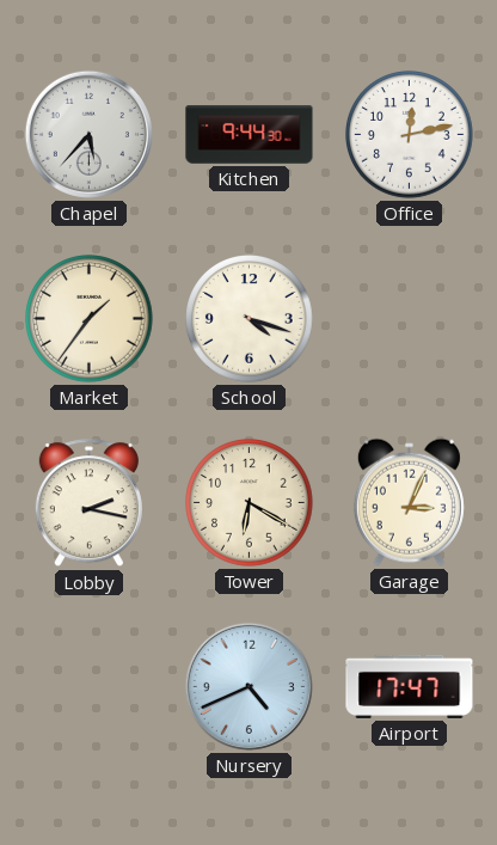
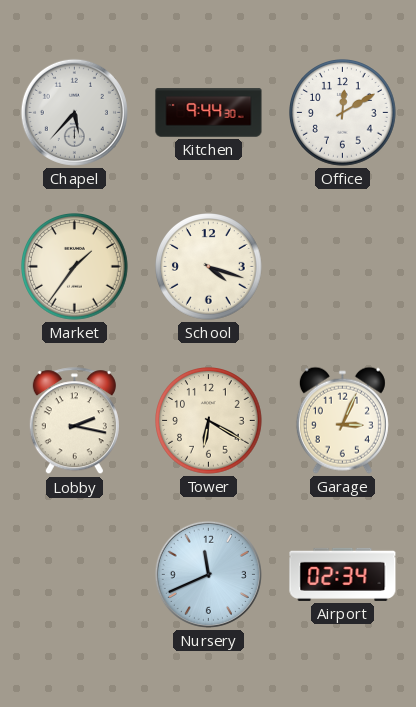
Office: 12:13 -> 12:10 (343, 113)
Nursery: 4:41 -> 11:41 (208, 574)
Airport: 17:47 -> 02:34 (343, 574)
